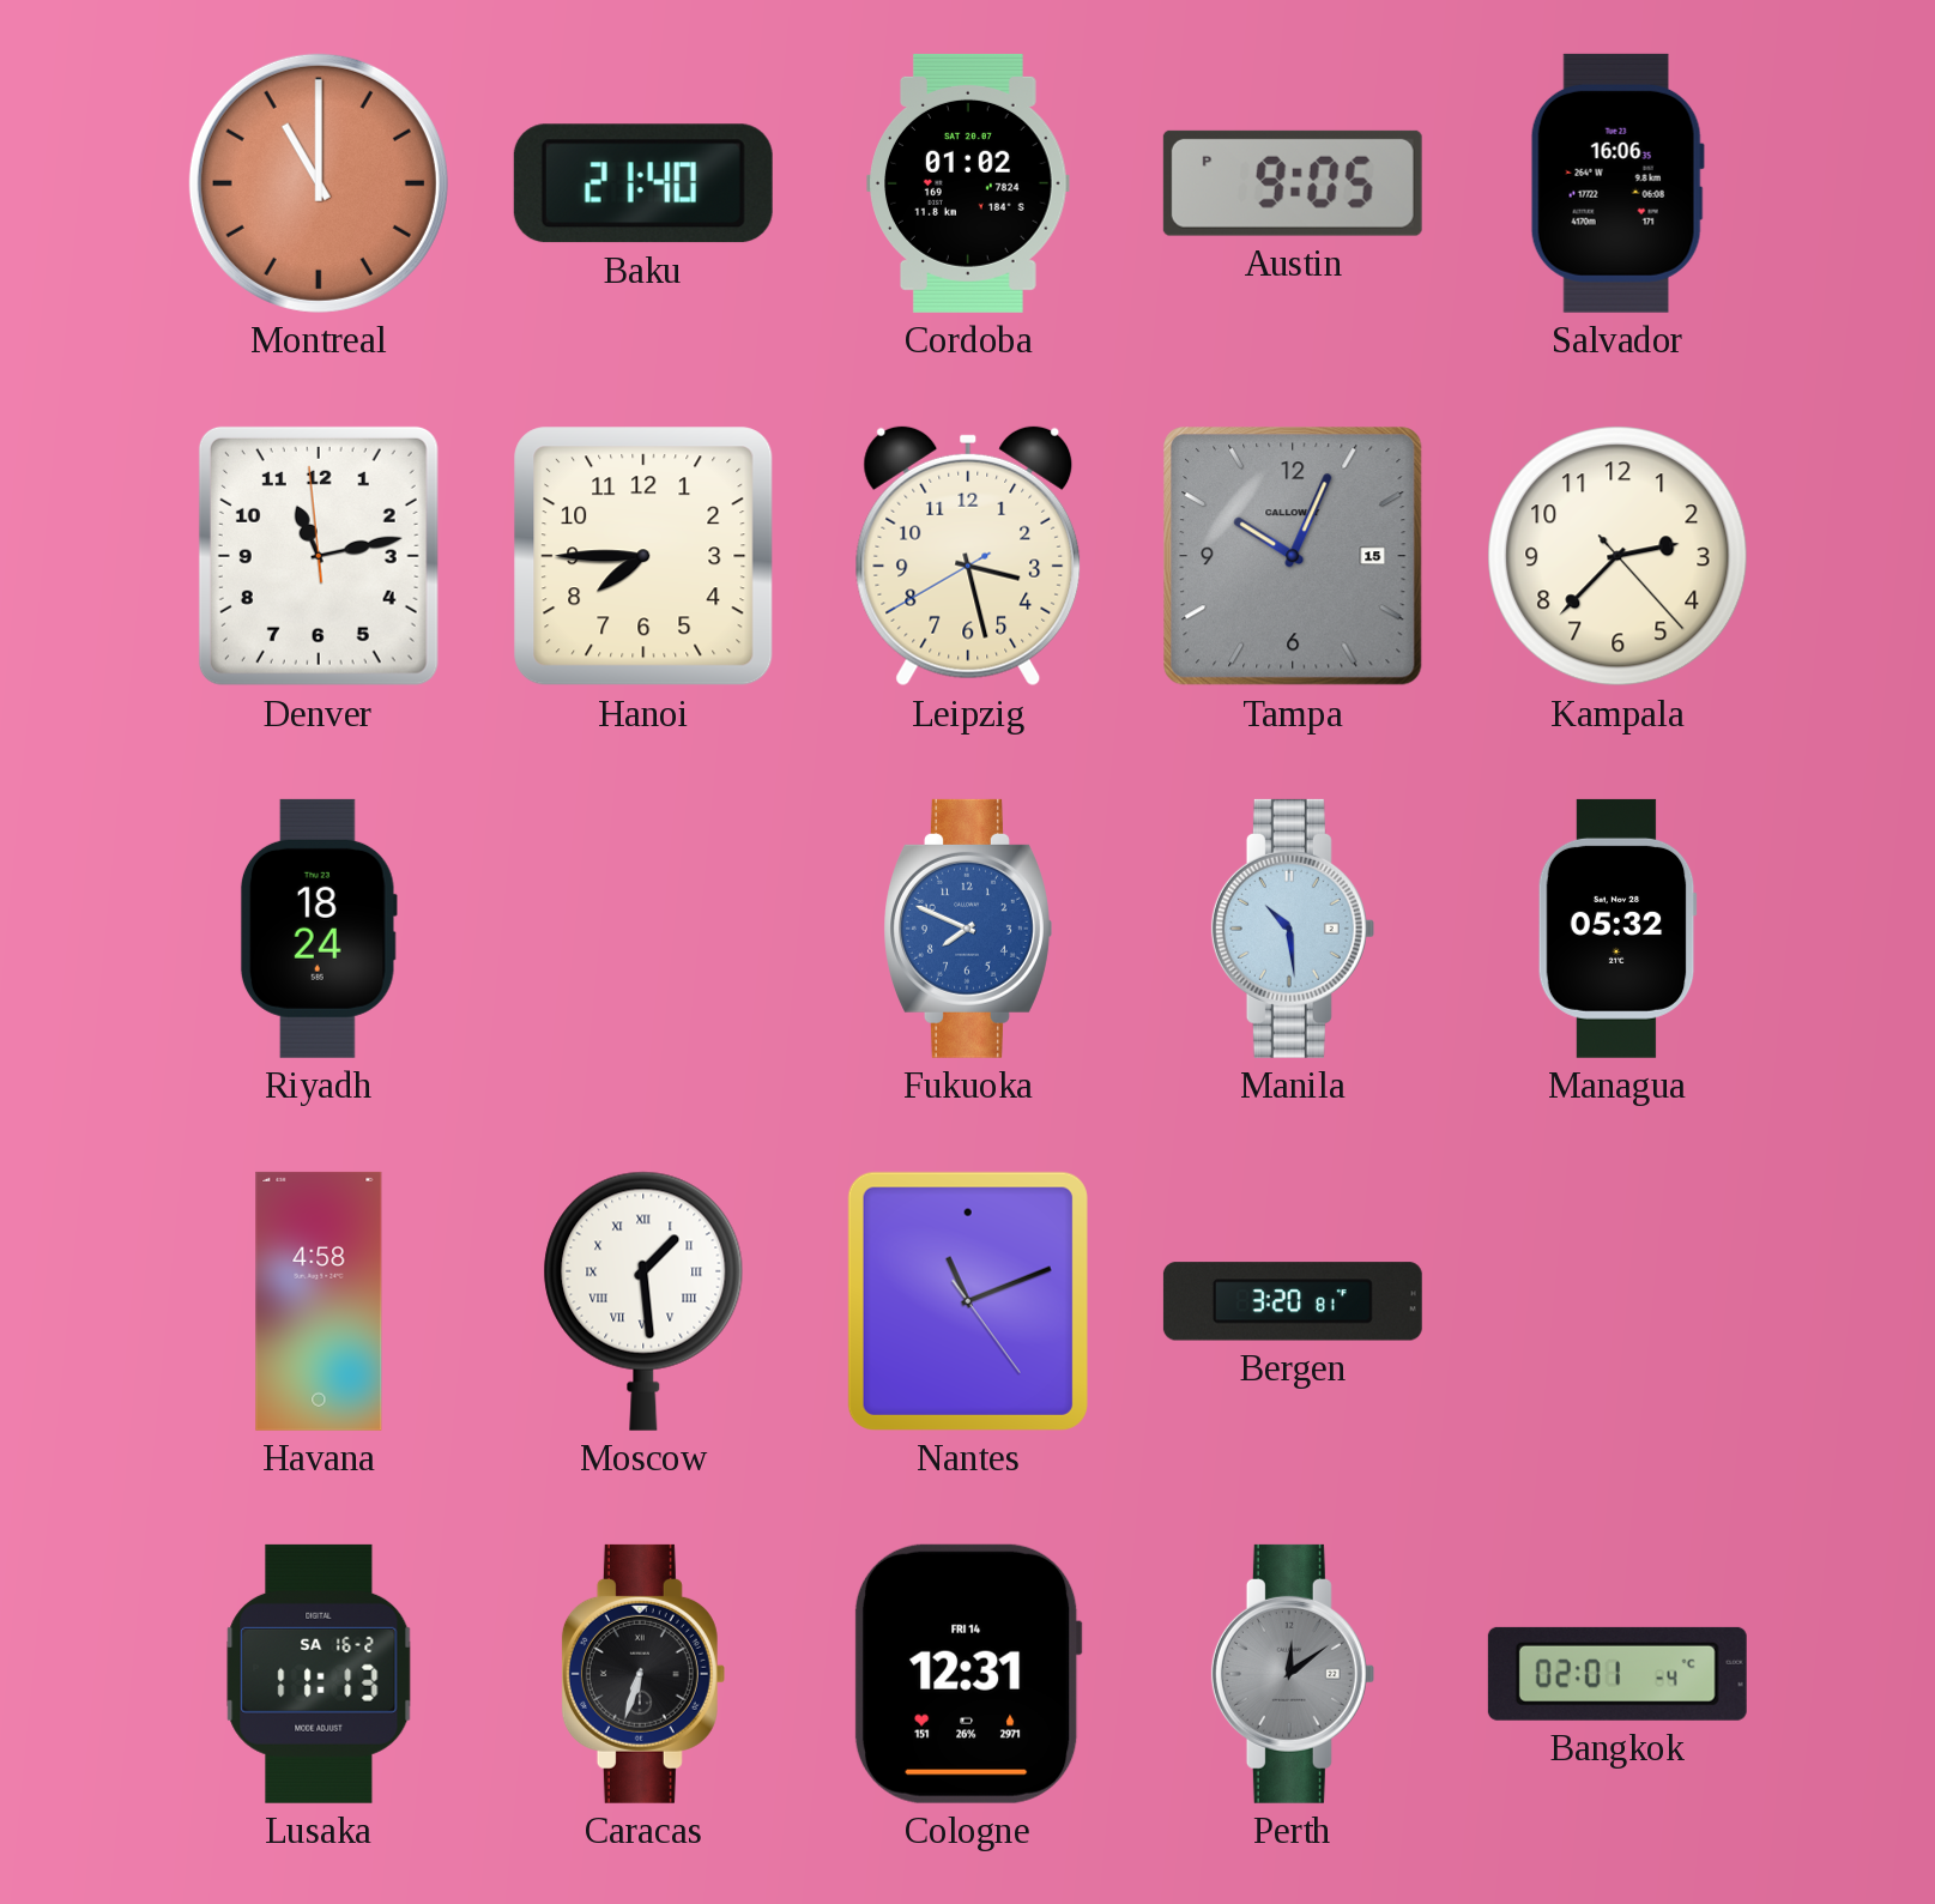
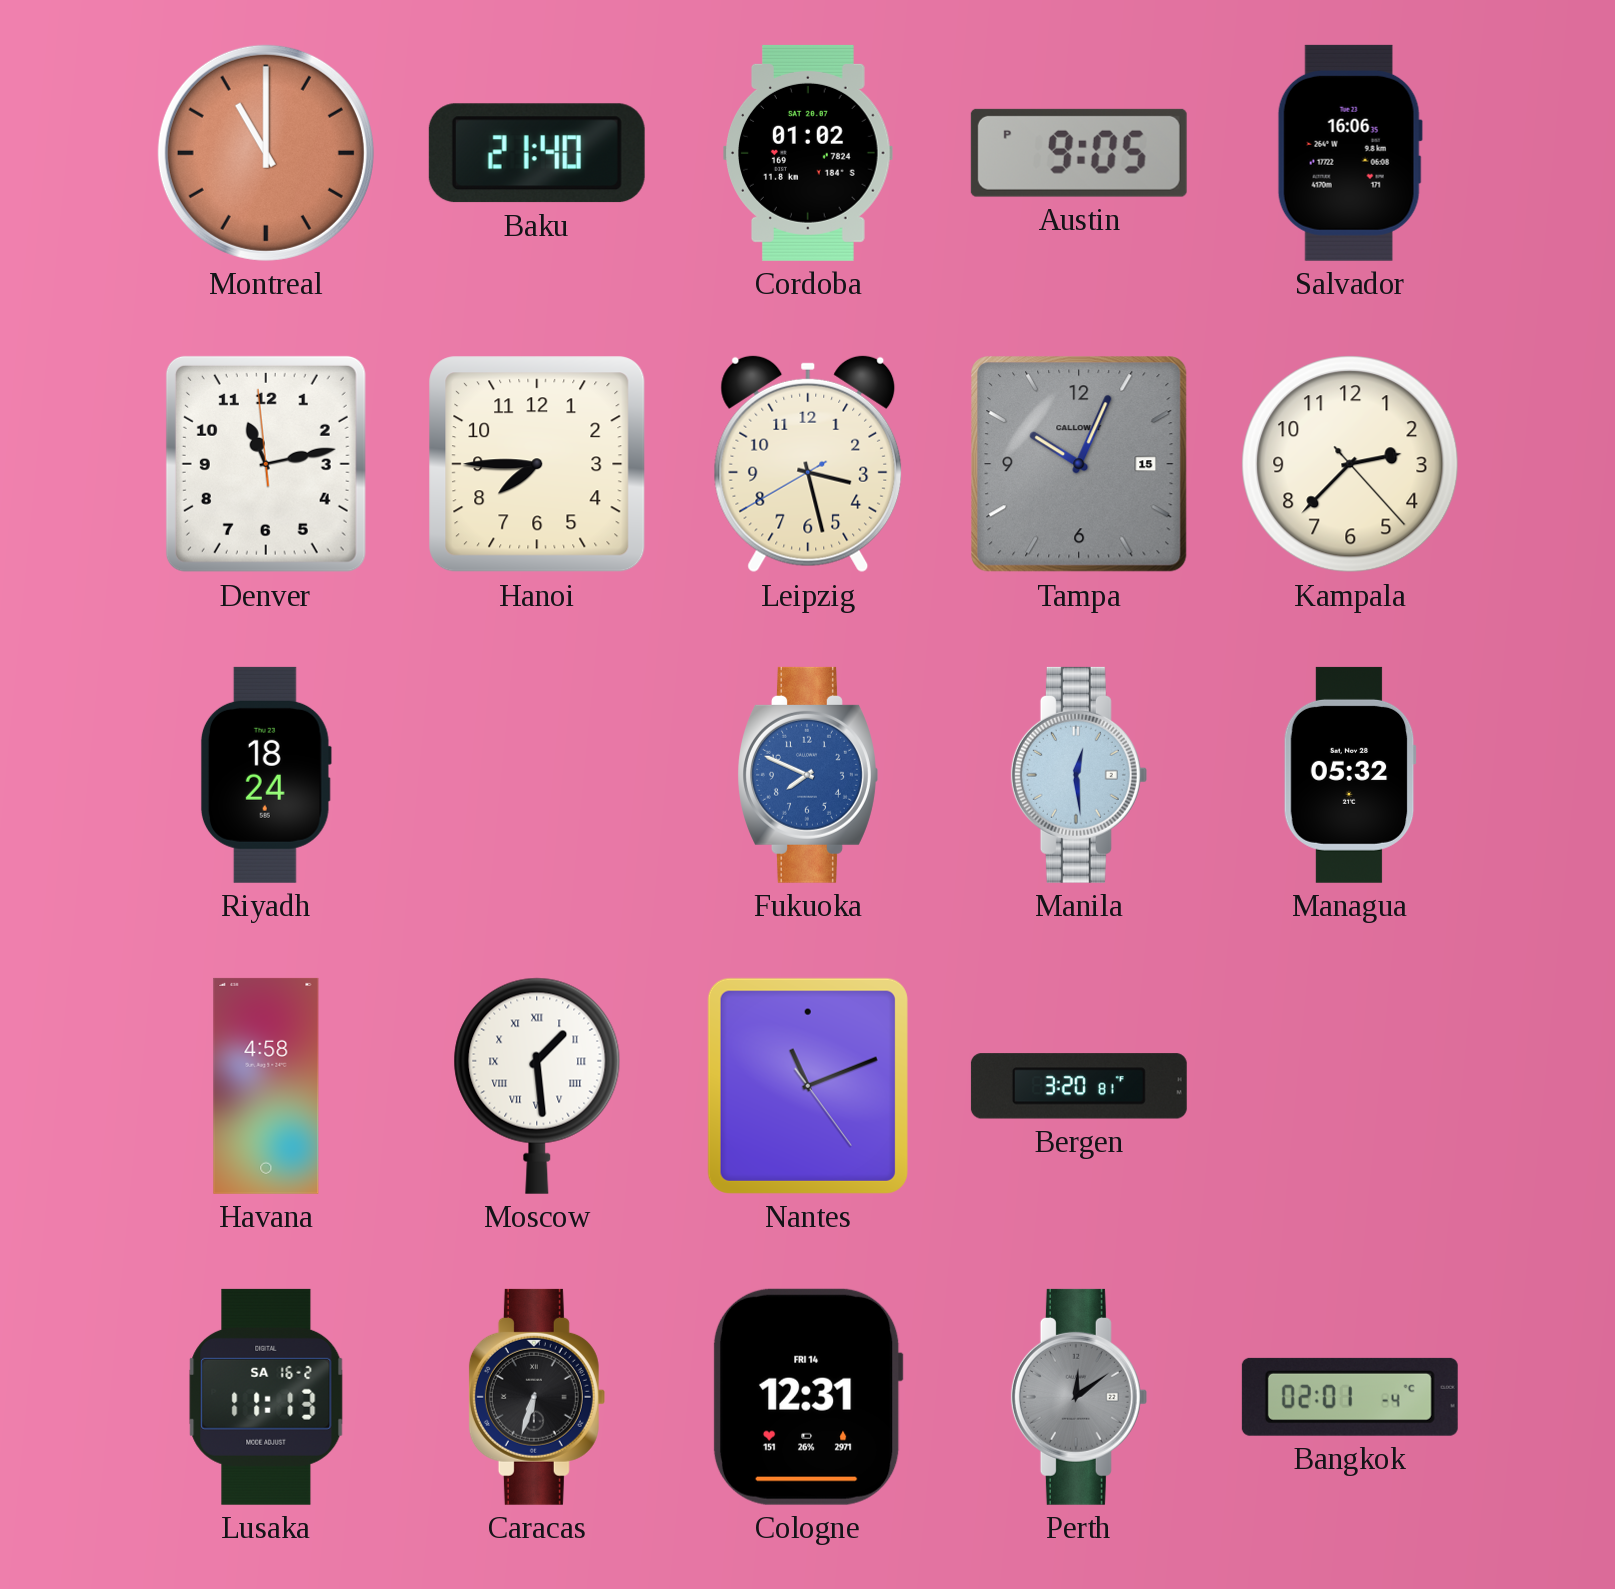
Manila: 10:29 -> 12:29 (1079, 775)
